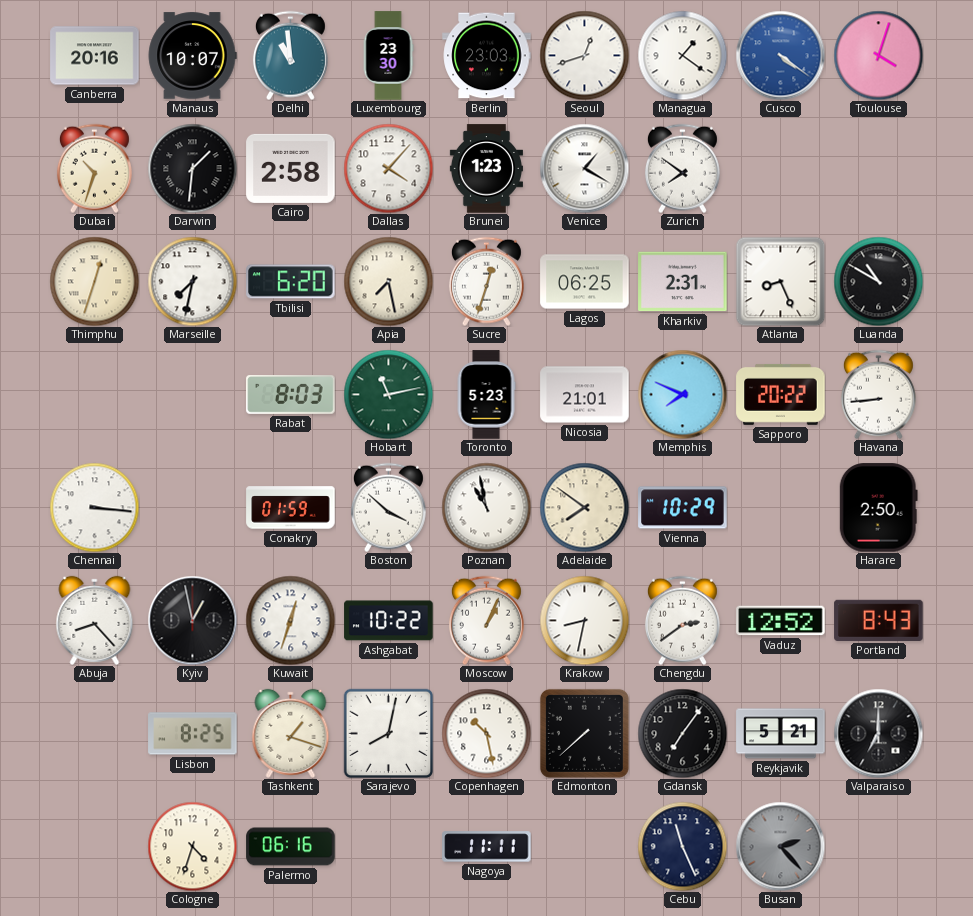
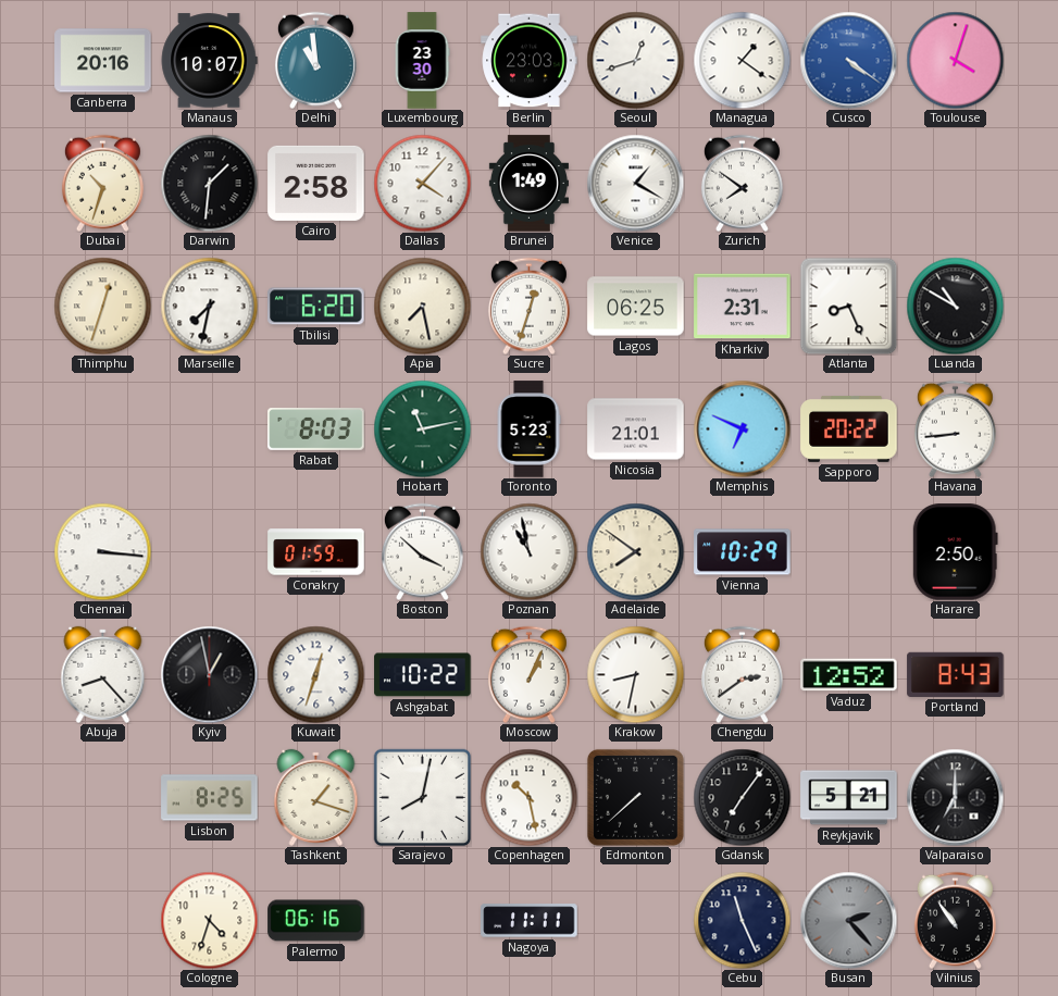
Brunei: 1:23 -> 1:49 (528, 184)
Memphis: 7:49 -> 6:49 (742, 428)
Vilnius: none -> 10:54 (955, 920)
